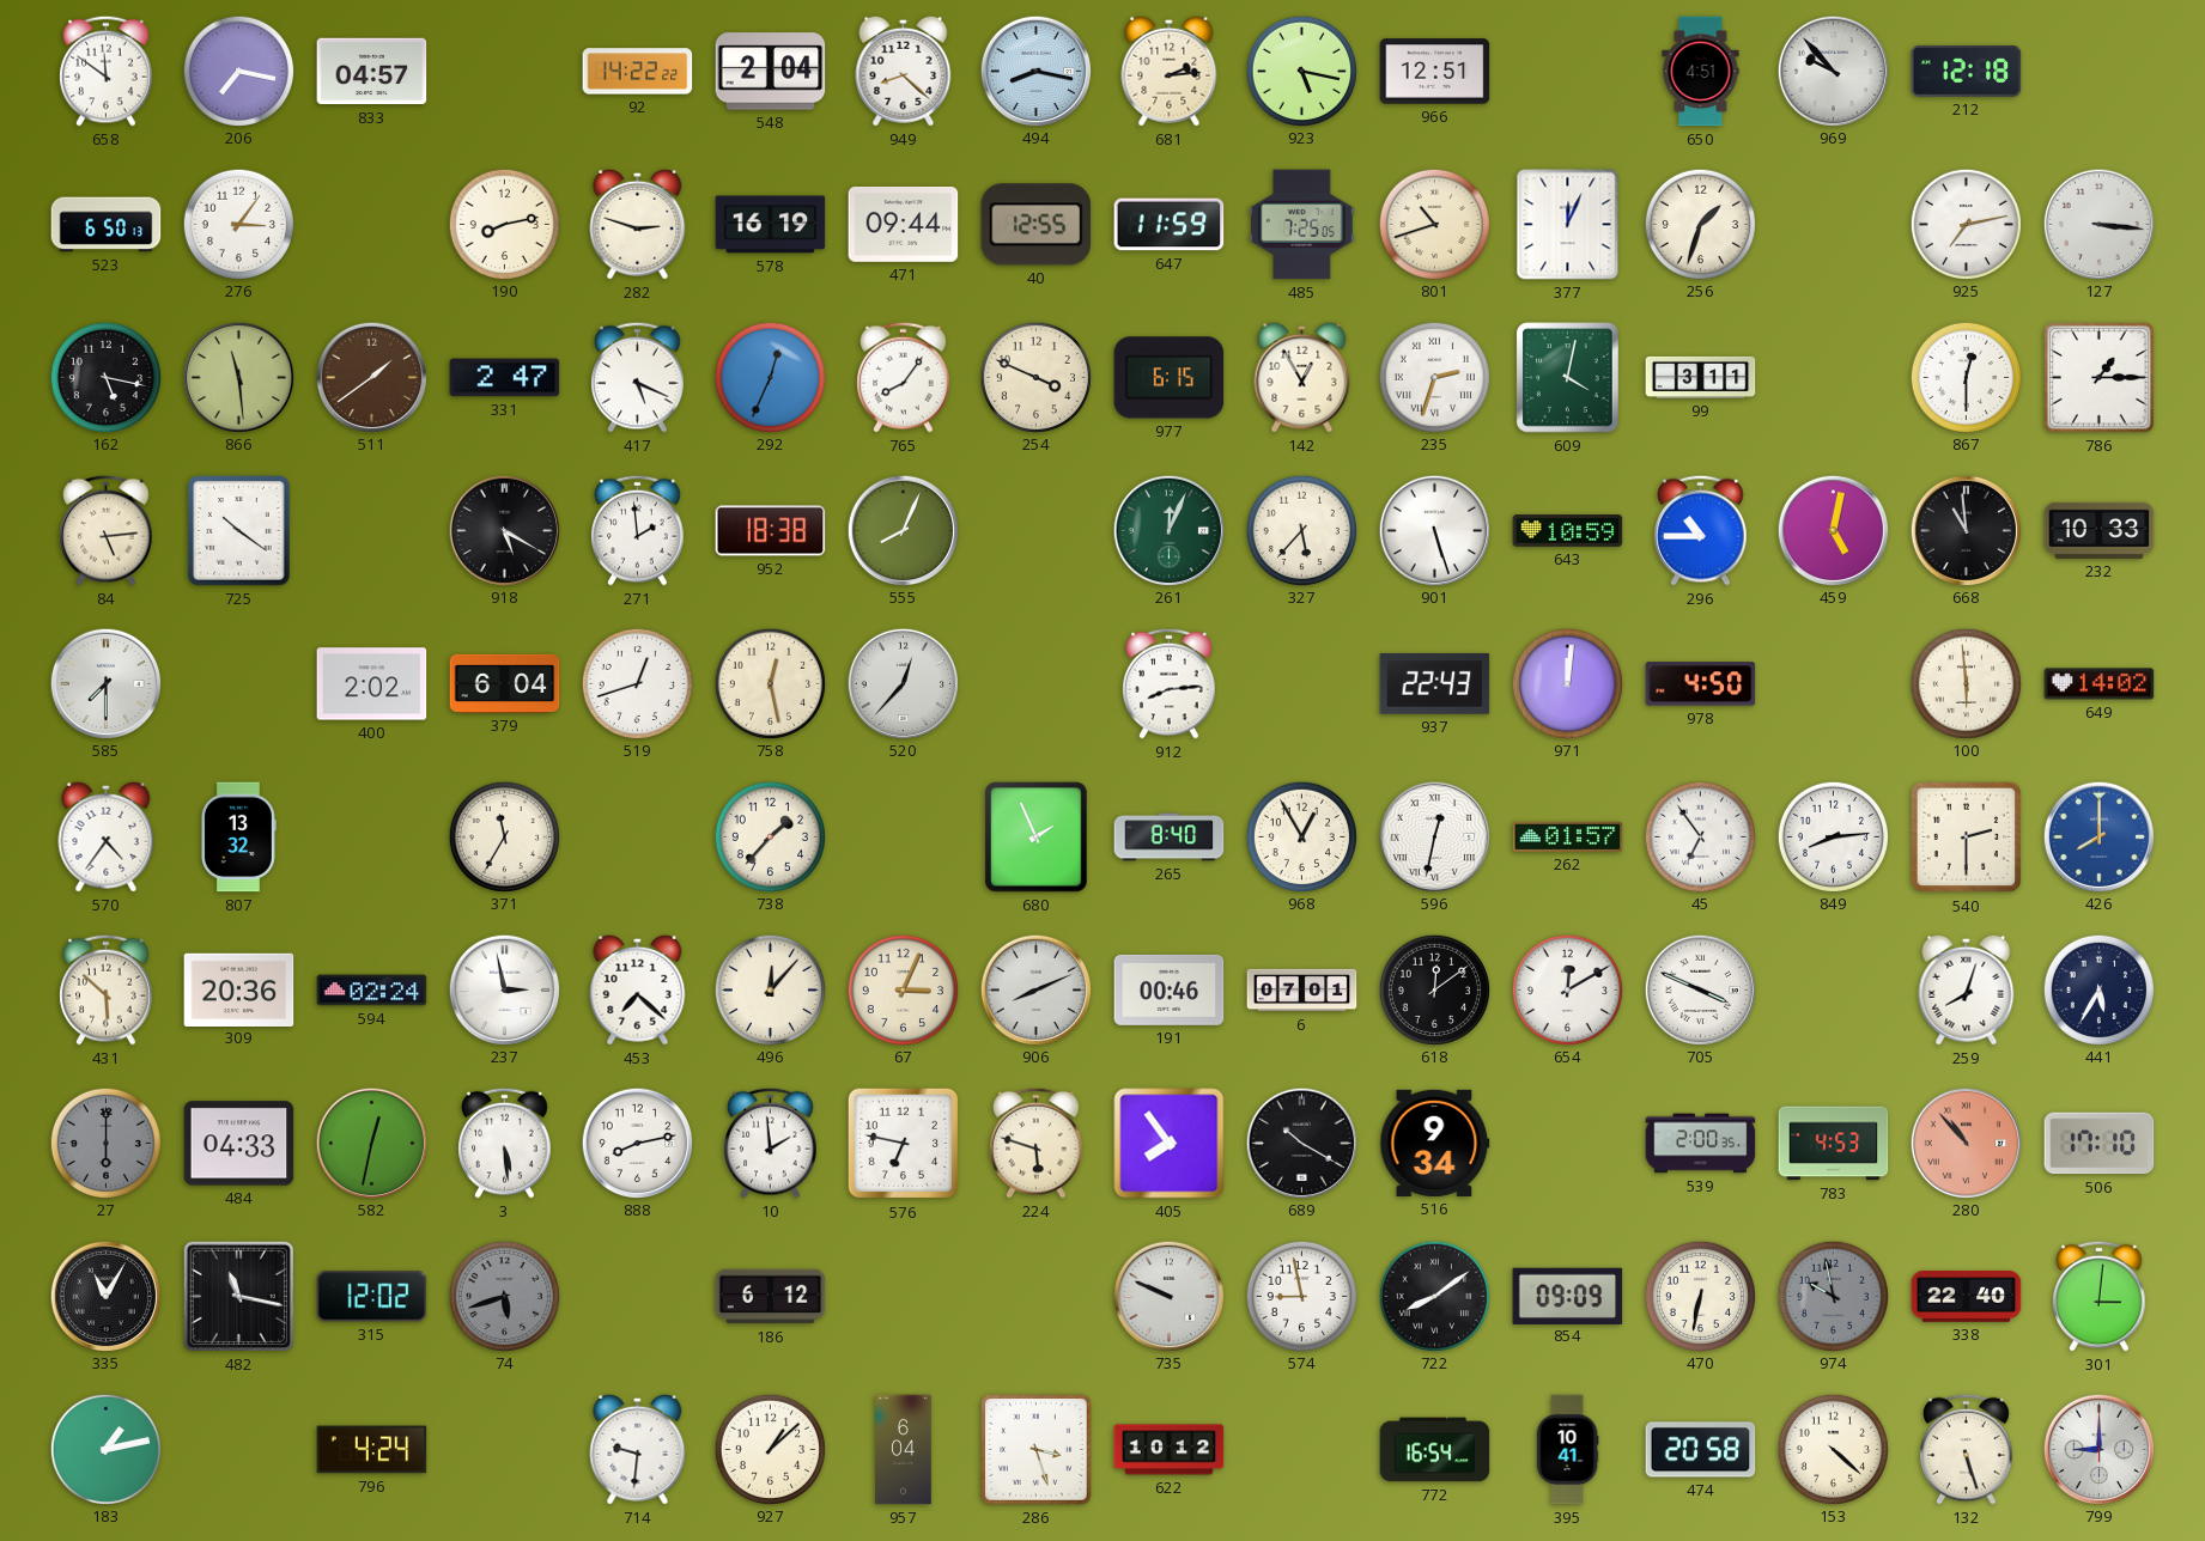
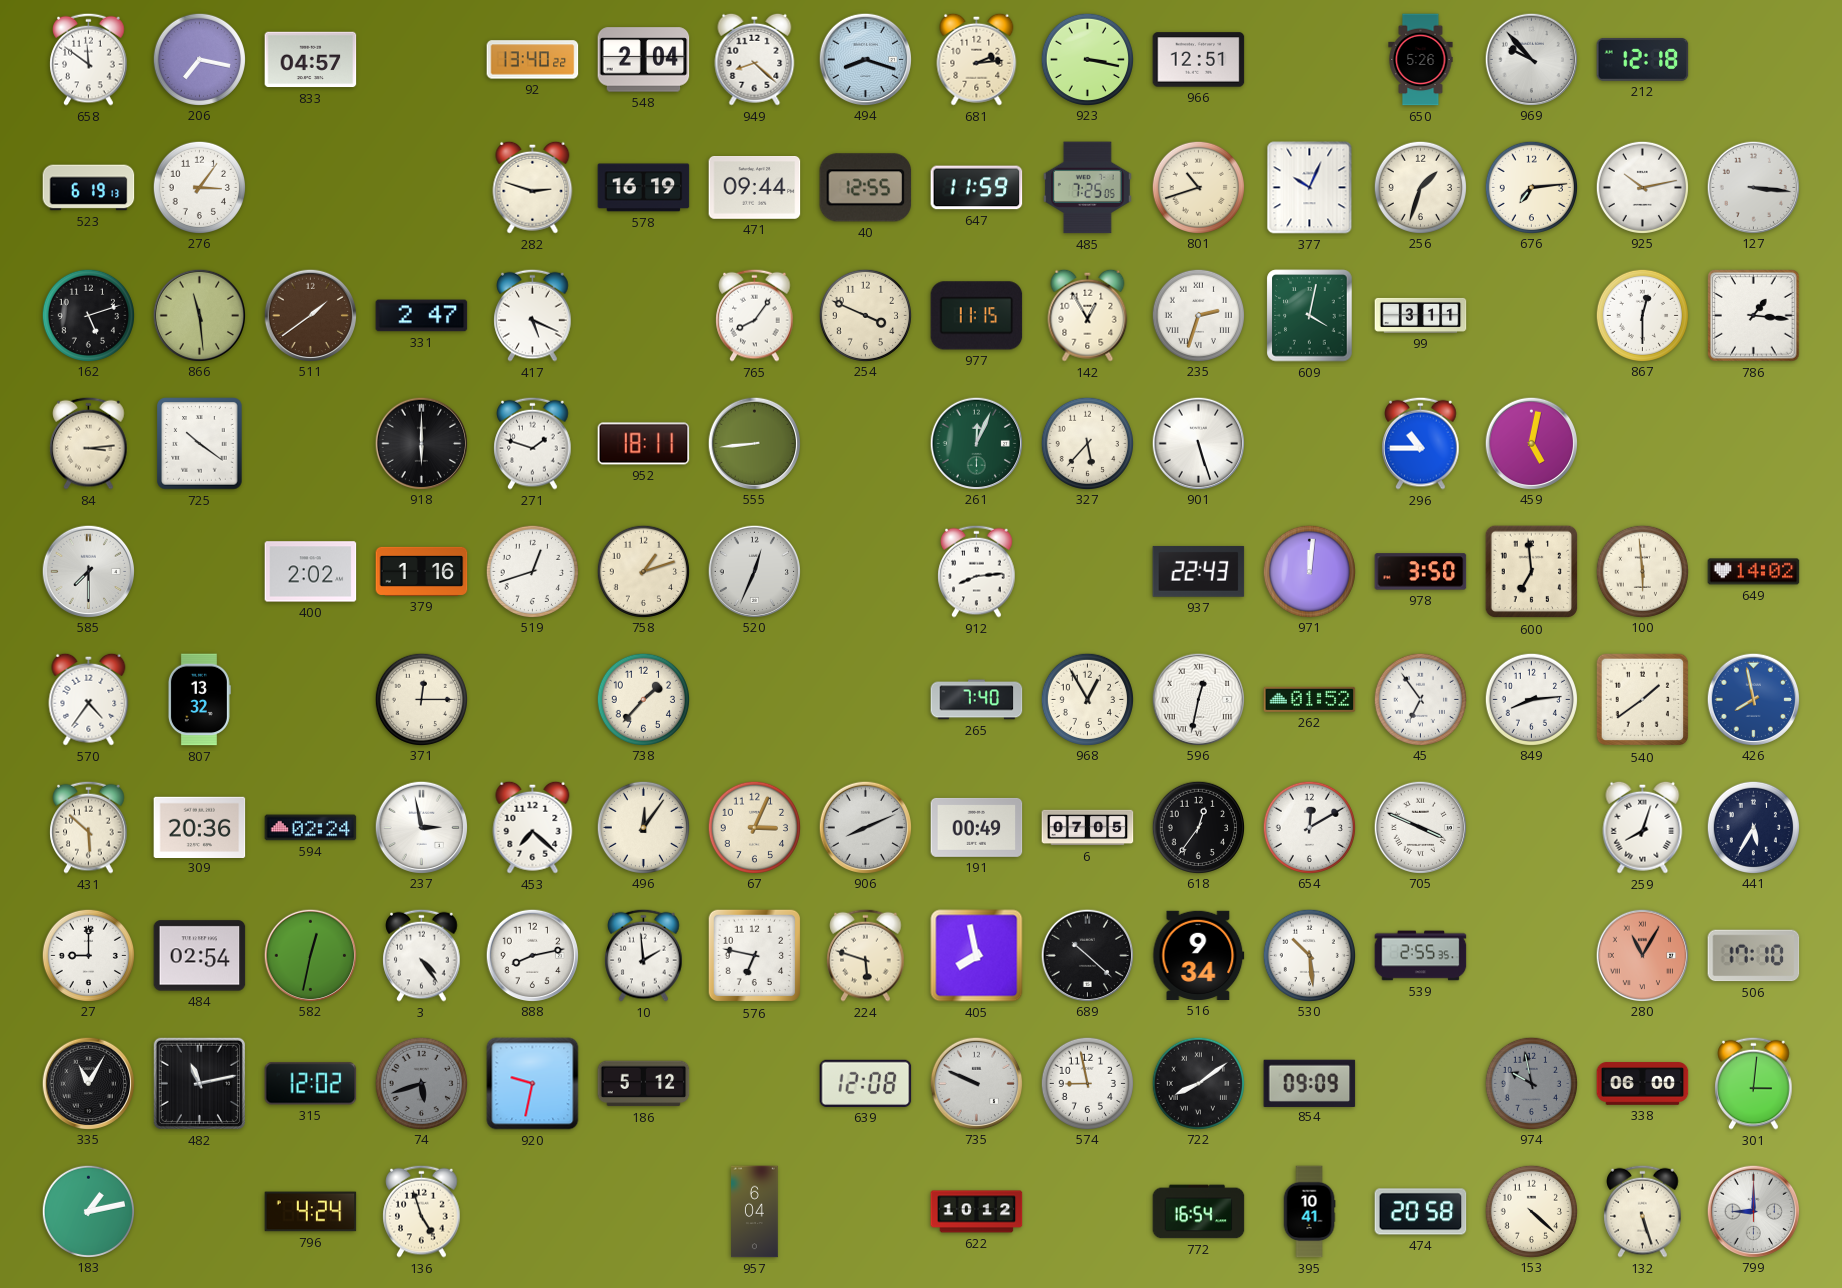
92: 14:22 -> 13:40 (533, 60)
494: 8:17 -> 8:18 (865, 59)
923: 5:17 -> 3:17 (1087, 59)
650: 4:51 -> 5:26 (1421, 60)
523: 6:50 -> 6:19 (89, 188)
190: 8:13 -> none (504, 224)
377: 12:04 -> 10:04 (1310, 188)
676: none -> 7:14 (1531, 187)
925: 7:13 -> 10:13 (1642, 187)
162: 5:17 -> 5:12 (88, 315)
292: 12:34 -> none (770, 377)
977: 6:15 -> 11:15 (977, 316)
786: 1:15 -> 1:16 (1754, 316)
84: 5:14 -> 3:14 (89, 443)
918: 5:20 -> 6:00 (421, 443)
271: 1:59 -> 1:48 (533, 443)
952: 18:38 -> 18:11 (644, 444)
555: 8:04 -> 8:44 (754, 443)
643: 10:59 -> none (1568, 531)
668: 10:59 -> none (1966, 530)
232: 10:33 -> none (2100, 530)
379: 6:04 -> 1:16 (422, 571)
758: 12:28 -> 1:12 (643, 571)
520: 12:37 -> 12:34 (754, 571)
978: 4:50 -> 3:50 (1421, 572)
600: none -> 6:59 (1532, 572)
371: 11:35 -> 12:15 (421, 699)
680: 1:56 -> none (1037, 837)
265: 8:40 -> 7:40 (977, 700)
262: 01:57 -> 01:52 (1310, 699)
540: 2:30 -> 1:39 (1643, 700)
426: 8:00 -> 7:58 (1753, 699)
496: 12:07 -> 12:06 (643, 827)
191: 00:46 -> 00:49 (977, 827)
6: 07:01 -> 07:05 (1088, 828)
618: 12:09 -> 12:36 (1198, 827)
27: 6:00 -> 9:00 (88, 955)
27 dial: grey -> white (88, 955)
484: 04:33 -> 02:54 (200, 956)
3: 5:29 -> 4:24 (422, 955)
405: 7:54 -> 7:58 (977, 956)
689: 10:20 -> 10:22 (1087, 955)
530: none -> 10:29 (1309, 955)
539: 2:00 -> 2:55 (1421, 956)
783: 4:53 -> none (1834, 1144)
280: 10:53 -> 11:05 (1642, 955)
482: 11:17 -> 11:13 (199, 1083)
920: none -> 9:32 (533, 1084)
186: 6:12 -> 5:12 (644, 1084)
639: none -> 12:08 (866, 1083)
470: 6:32 -> none (1700, 1296)
338: 22:40 -> 06:00 (1643, 1084)
136: none -> 4:57 (422, 1211)
714: 9:31 -> none (638, 1449)
927: 1:08 -> none (770, 1449)
286: 3:27 -> none (1037, 1450)
